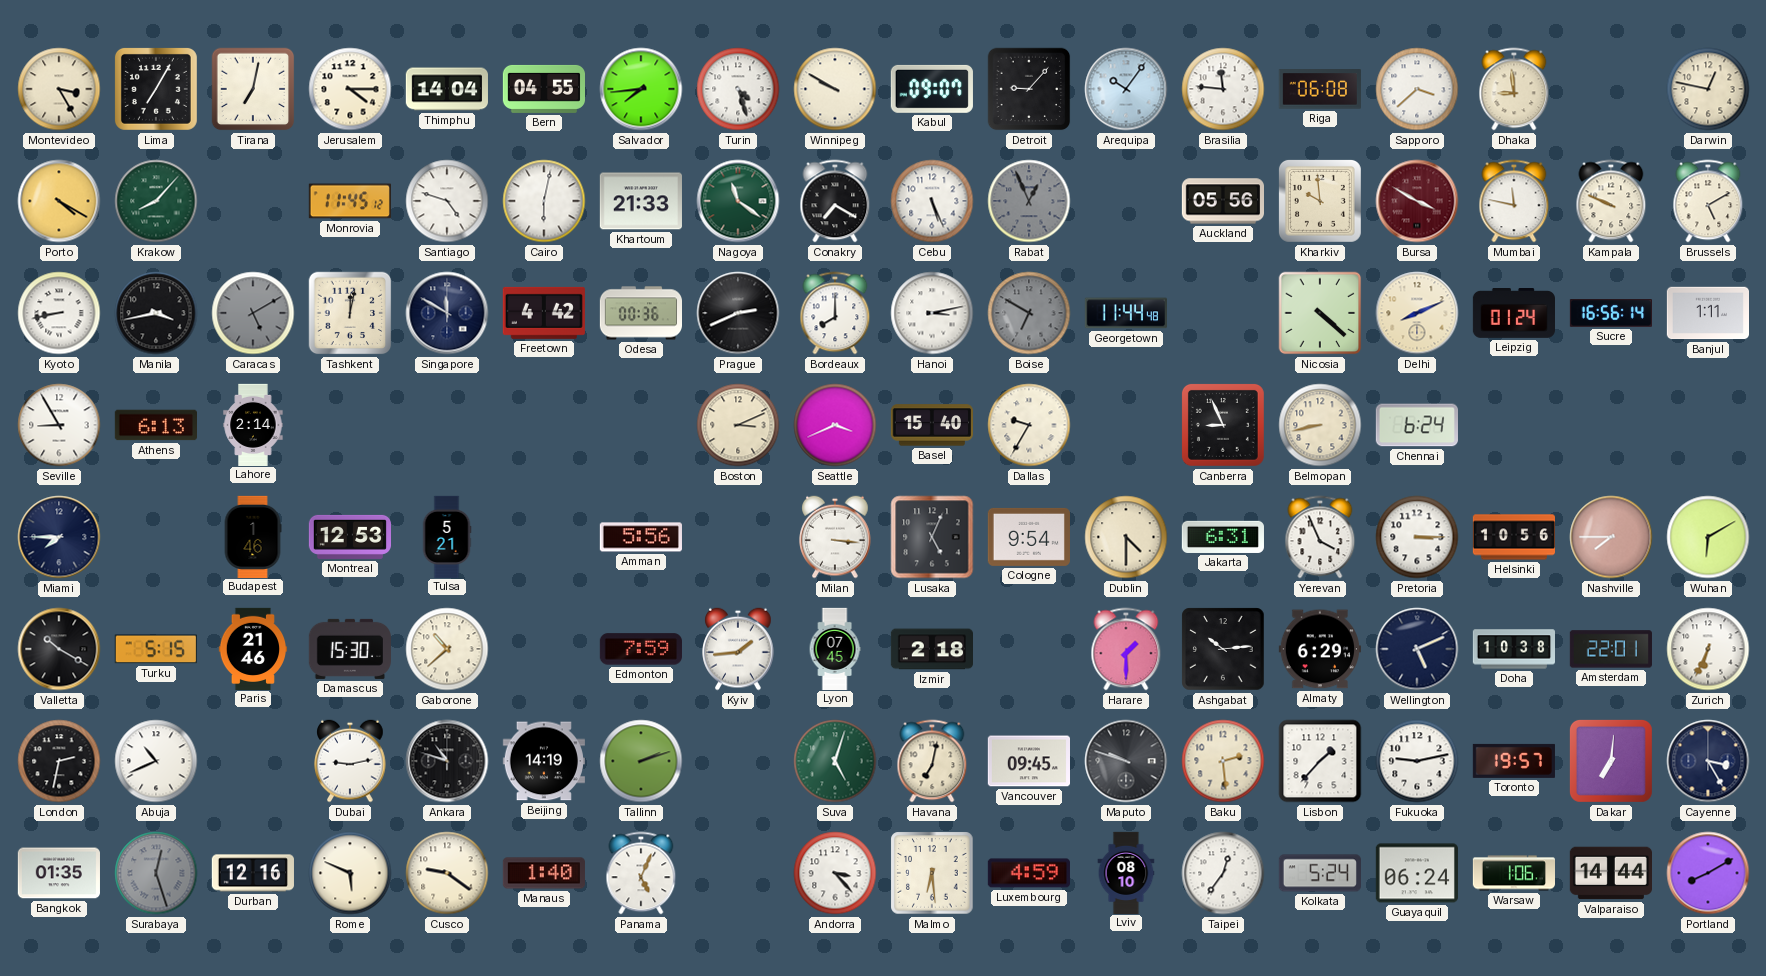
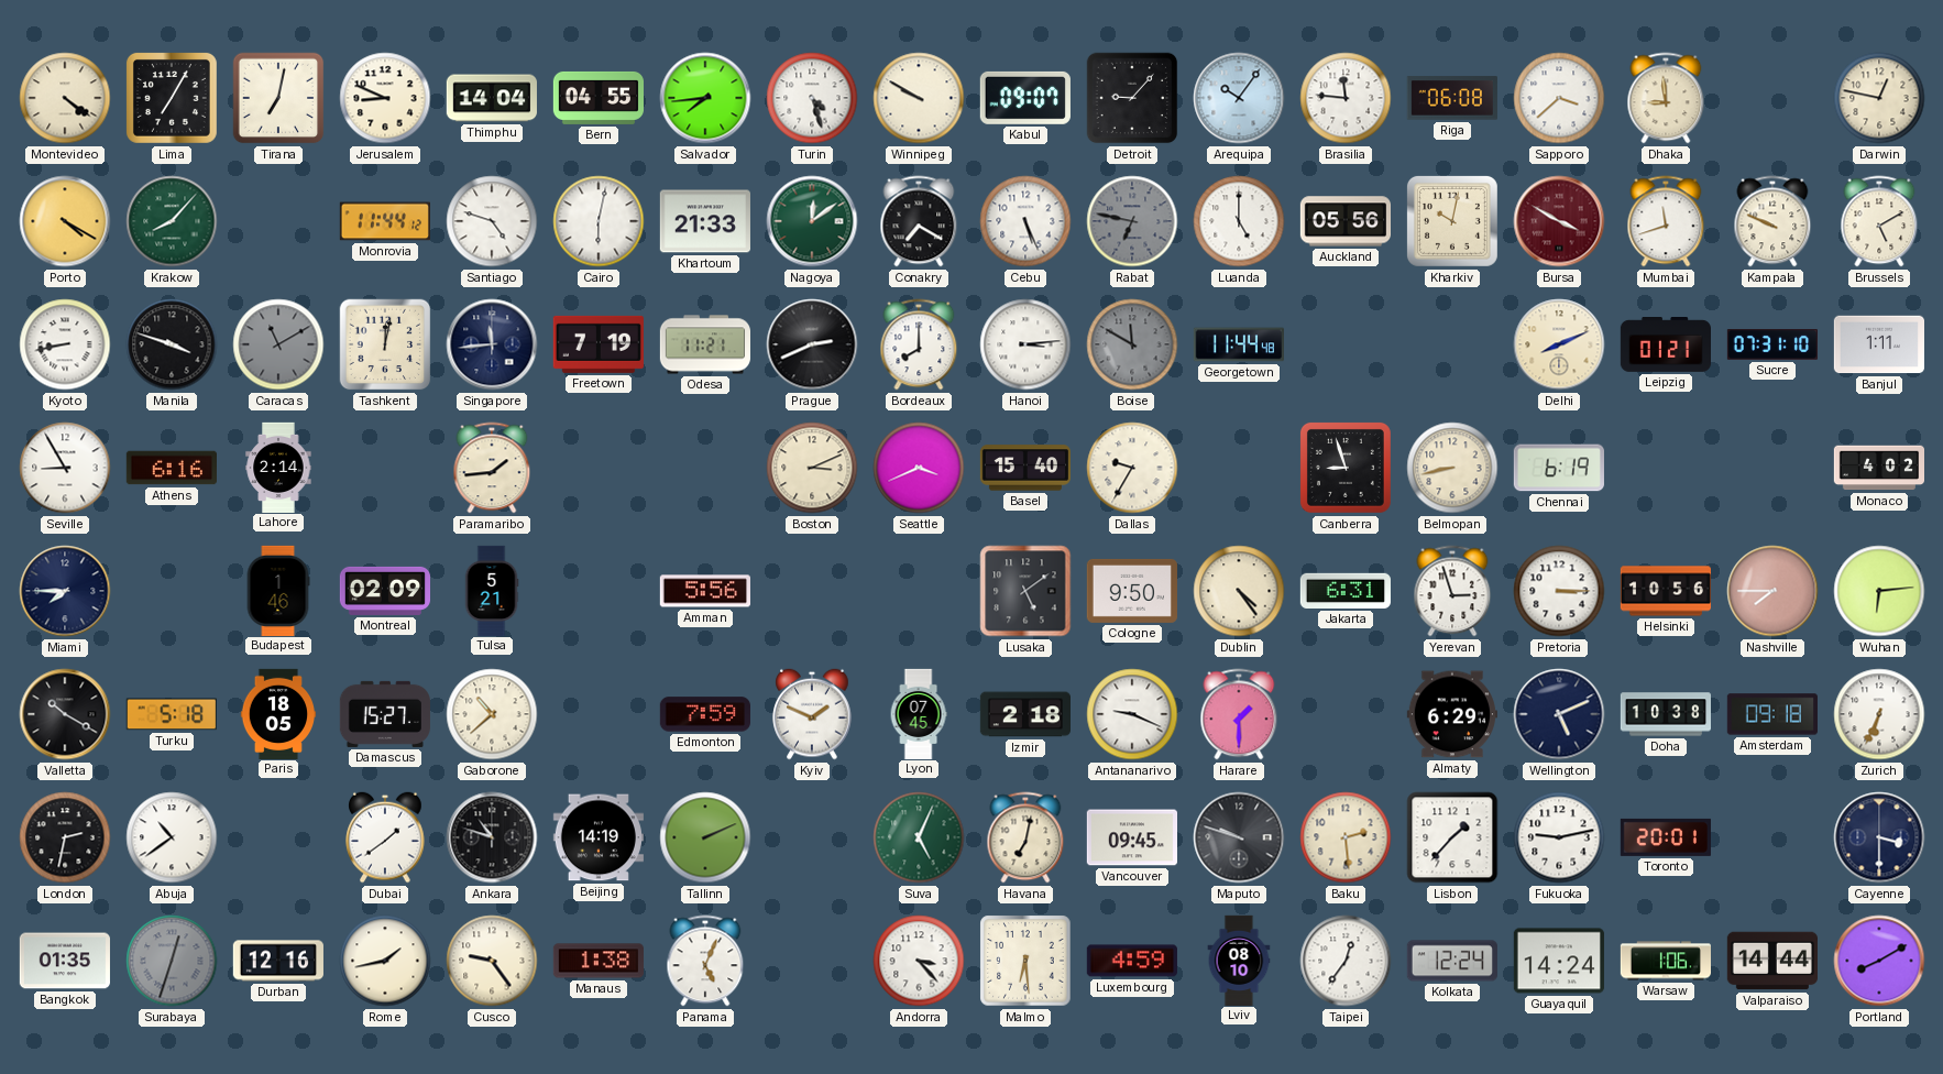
Montevideo: 3:25 -> 4:21 (65, 98)
Jerusalem: 4:15 -> 8:49 (385, 98)
Monrovia: 11:45 -> 11:44 (385, 221)
Nagoya: 11:21 -> 12:09 (812, 221)
Rabat: 12:56 -> 6:47 (1132, 221)
Luanda: none -> 5:00 (1239, 221)
Kharkiv: 9:59 -> 10:02 (1452, 221)
Mumbai: 11:47 -> 11:42 (1666, 221)
Manila: 3:43 -> 3:48 (172, 344)
Caracas: 5:10 -> 11:10 (278, 344)
Singapore: 11:50 -> 11:44 (492, 344)
Freetown: 4:42 -> 7:19 (599, 344)
Odesa: 00:36 -> 11:21 (704, 344)
Hanoi: 3:13 -> 3:14 (1025, 344)
Boise: 6:50 -> 11:50 (1132, 344)
Nicosia: 4:22 -> none (1320, 313)
Leipzig: 01:24 -> 01:21 (1665, 346)
Sucre: 16:56 -> 07:31 (1771, 344)
Athens: 6:13 -> 6:16 (171, 468)
Paramaribo: none -> 1:44 (492, 468)
Canberra: 8:56 -> 8:57 (1346, 468)
Chennai: 6:24 -> 6:19 (1558, 468)
Monaco: none -> 4:02 (1878, 468)
Montreal: 12:53 -> 02:09 (384, 591)
Milan: 3:16 -> none (835, 537)
Lusaka: 5:04 -> 5:09 (1025, 591)
Cologne: 9:54 -> 9:50 (1132, 591)
Dublin: 4:30 -> 4:24 (1239, 591)
Yerevan: 3:56 -> 2:57 (1452, 591)
Wuhan: 6:10 -> 6:14 (1879, 591)
Turku: 5:15 -> 5:18 (172, 714)
Paris: 21:46 -> 18:05 (278, 713)
Damascus: 15:30 -> 15:27 (385, 714)
Kyiv: 1:44 -> 1:49 (812, 714)
Antananarivo: none -> 9:19 (1132, 714)
Ashgabat: 10:14 -> none (1223, 649)
Amsterdam: 22:01 -> 09:18 (1772, 714)
Abuja: 10:41 -> 10:39 (172, 837)
Dubai: 9:13 -> 1:39 (385, 837)
Tallinn: 2:12 -> 2:11 (705, 837)
Suva: 5:03 -> 5:04 (919, 837)
Toronto: 19:57 -> 20:01 (1666, 837)
Dakar: 7:01 -> none (1611, 761)
Cayenne: 3:25 -> 3:30 (1879, 837)
Surabaya: 12:27 -> 12:33 (172, 961)
Rome: 5:49 -> 1:43 (385, 961)
Cusco: 9:21 -> 9:24 (492, 961)
Manaus: 1:40 -> 1:38 (597, 961)
Kolkata: 5:24 -> 12:24 (1452, 961)
Guayaquil: 06:24 -> 14:24 (1559, 961)
